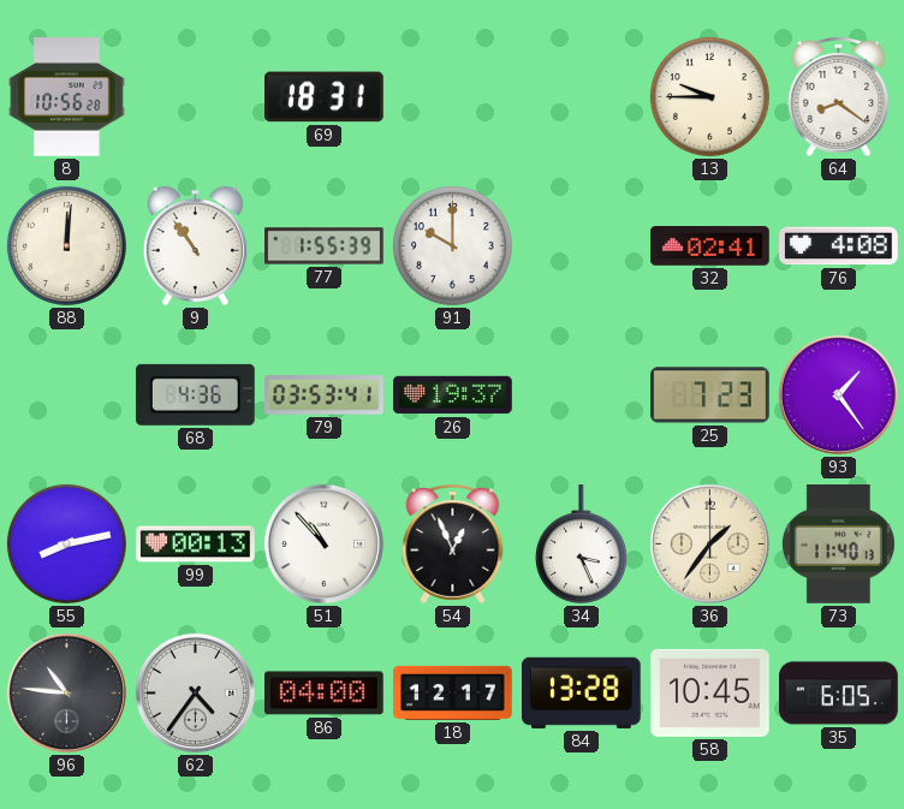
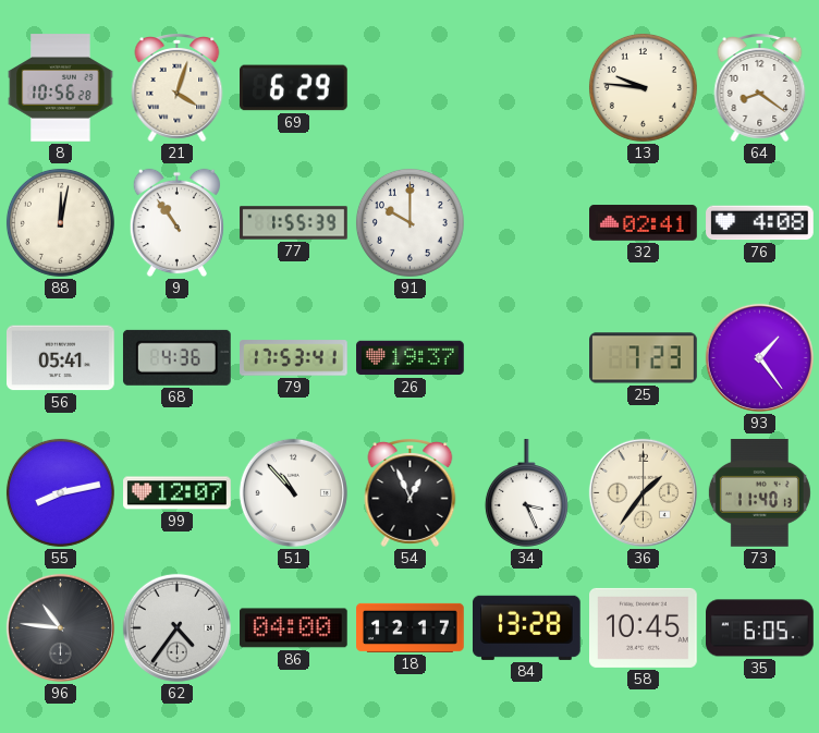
21: none -> 4:03 (178, 88)
69: 18:31 -> 6:29 (294, 88)
13: 9:45 -> 9:46 (643, 87)
88: 12:01 -> 12:02 (60, 222)
56: none -> 05:41 (61, 358)
79: 03:53 -> 17:53 (294, 358)
99: 00:13 -> 12:07 (178, 493)
